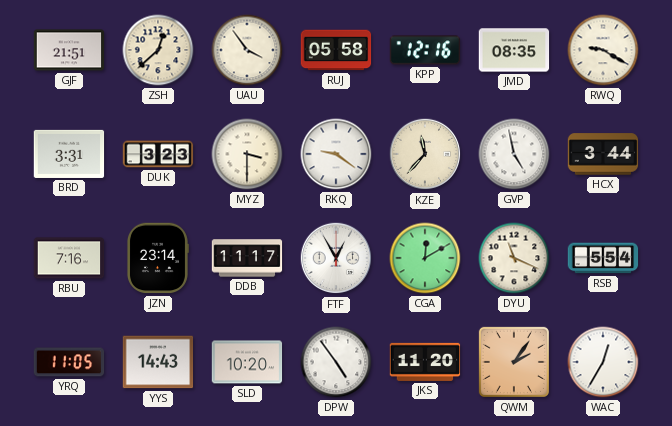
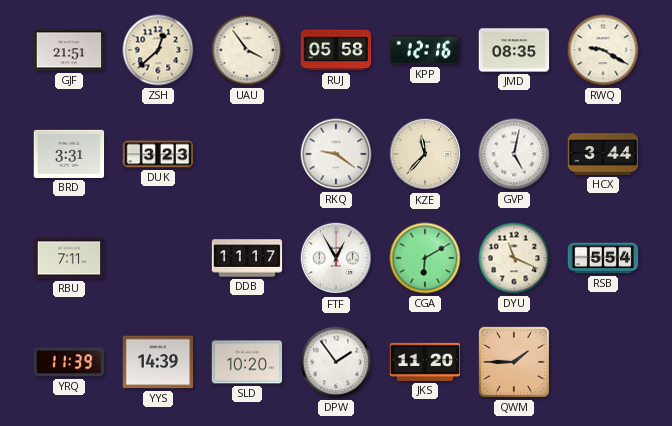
MYZ: 3:30 -> none (247, 154)
GVP: 4:58 -> 5:02 (514, 154)
RBU: 7:16 -> 7:11 (69, 258)
JZN: 23:14 -> none (157, 258)
CGA: 12:10 -> 6:10 (425, 258)
YRQ: 11:05 -> 11:39 (69, 362)
YYS: 14:43 -> 14:39 (158, 362)
DPW: 4:54 -> 1:54 (336, 362)
QWM: 2:06 -> 1:45 (514, 362)
WAC: 12:35 -> none (603, 362)
